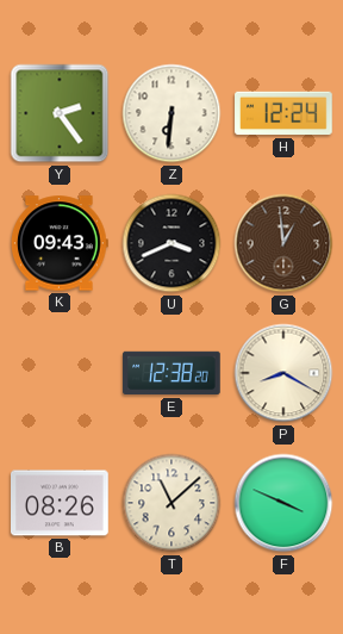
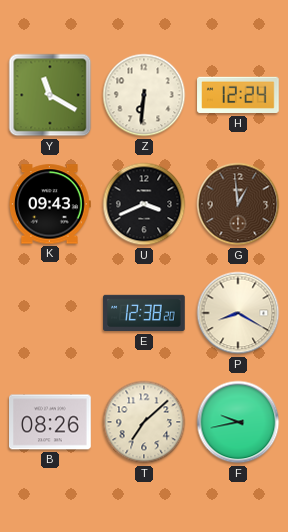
Y: 2:24 -> 11:20 (50, 95)
T: 11:08 -> 7:08 (144, 422)
F: 3:49 -> 9:43 (238, 422)
